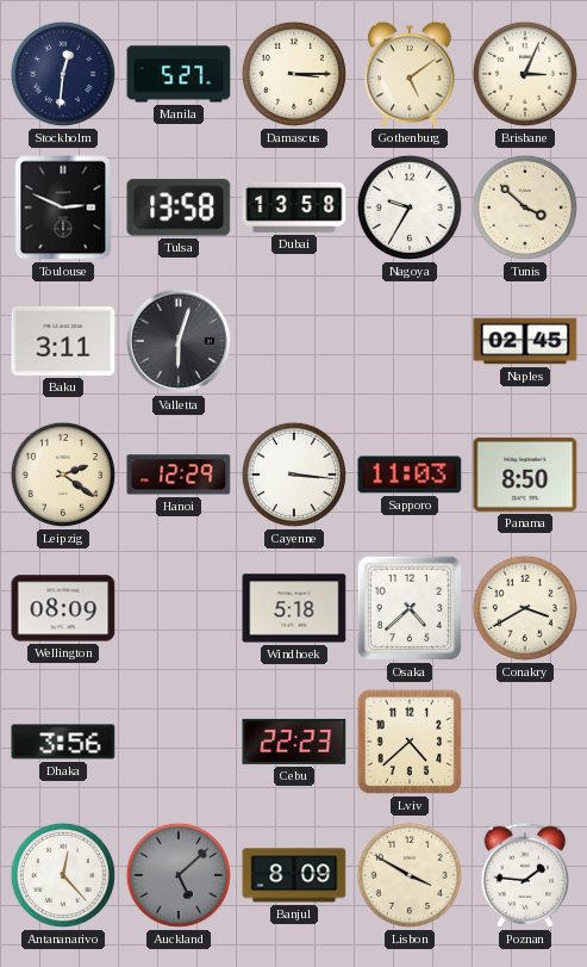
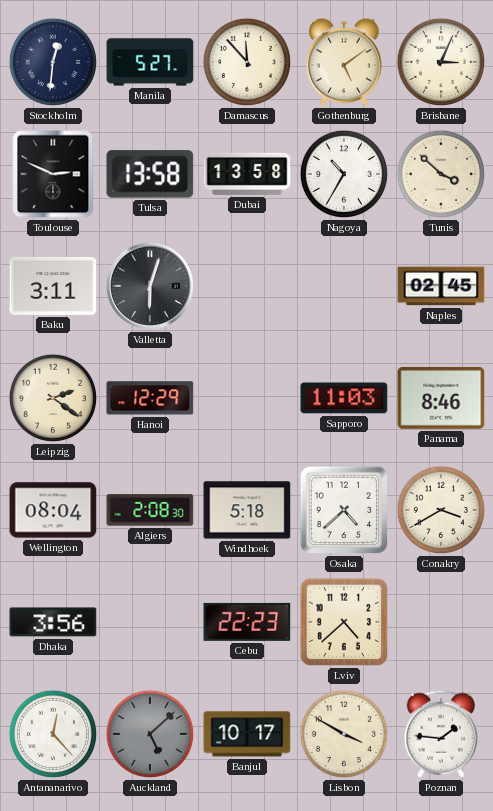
Damascus: 3:15 -> 11:53 (247, 62)
Nagoya: 9:35 -> 10:35 (344, 174)
Cayenne: 3:16 -> none (294, 475)
Panama: 8:50 -> 8:46 (441, 398)
Wellington: 08:09 -> 08:04 (53, 510)
Algiers: none -> 2:08 (150, 510)
Banjul: 8:09 -> 10:17 (247, 734)
